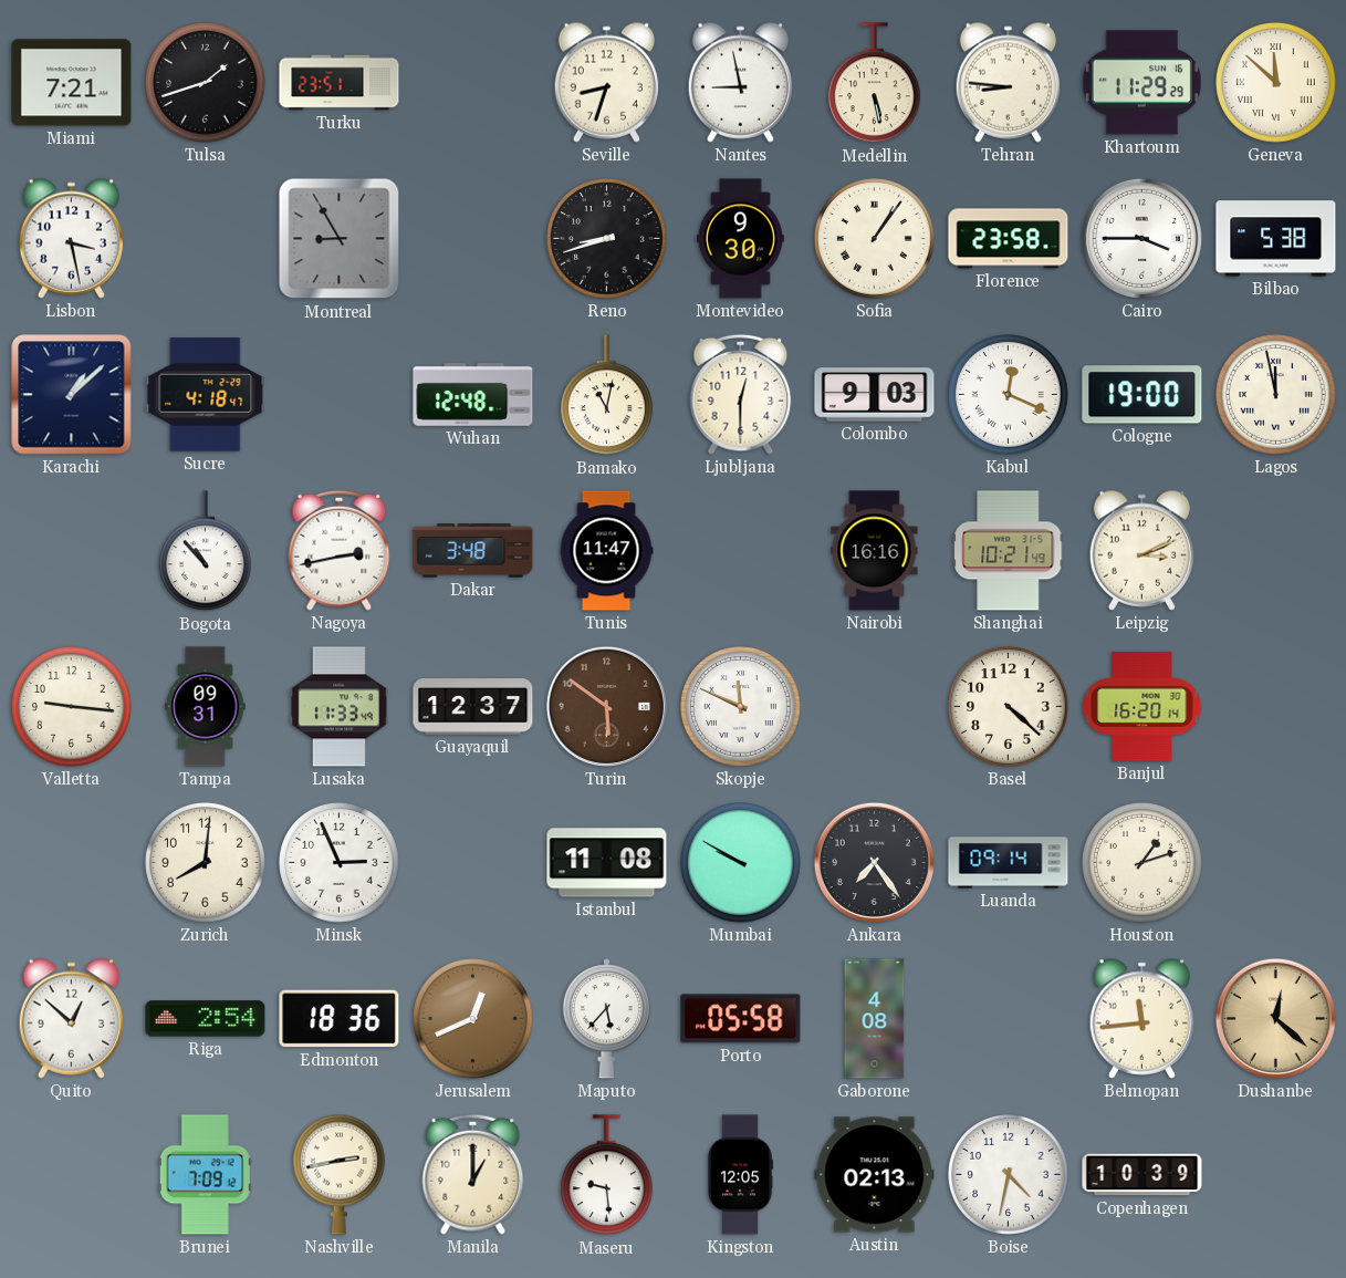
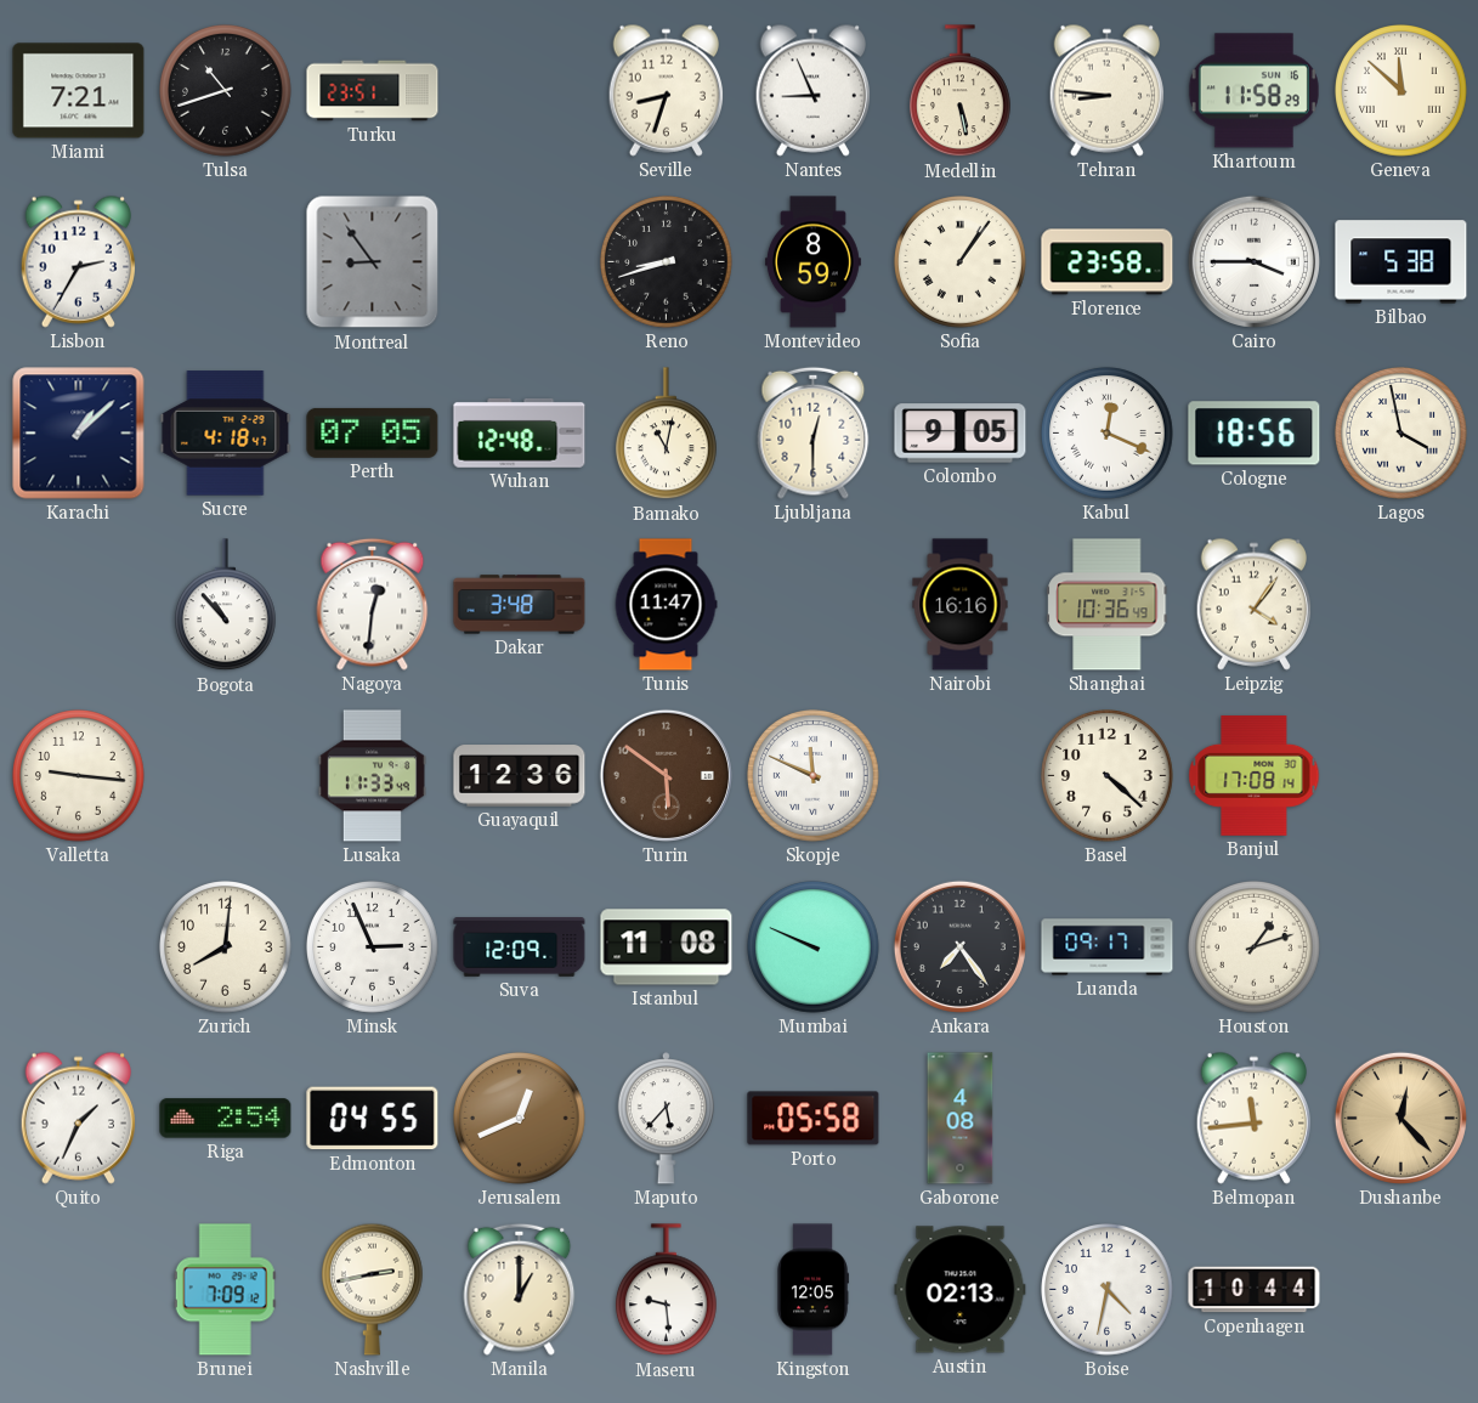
Tulsa: 1:42 -> 10:42 (226, 91)
Nantes: 8:58 -> 8:56 (812, 90)
Khartoum: 11:29 -> 11:58 (1253, 91)
Lisbon: 3:28 -> 2:35 (78, 261)
Montreal: 8:55 -> 8:54 (373, 262)
Montevideo: 9:30 -> 8:59 (812, 262)
Perth: none -> 07:05 (373, 432)
Colombo: 9:03 -> 9:05 (961, 434)
Cologne: 19:00 -> 18:56 (1255, 434)
Lagos: 11:58 -> 3:58 (1401, 434)
Nagoya: 2:43 -> 12:31 (373, 604)
Shanghai: 10:21 -> 10:36 (1108, 605)
Leipzig: 3:11 -> 4:06 (1253, 604)
Tampa: 09:31 -> none (206, 707)
Guayaquil: 12:37 -> 12:36 (520, 776)
Banjul: 16:20 -> 17:08 (1255, 775)
Suva: none -> 12:09 (520, 947)
Mumbai: 9:50 -> 9:49 (814, 947)
Luanda: 09:14 -> 09:17 (1108, 947)
Quito: 12:52 -> 1:34 (78, 1118)
Edmonton: 18:36 -> 04:55 (373, 1119)
Dushanbe: 12:22 -> 12:23 (1400, 1118)
Copenhagen: 10:39 -> 10:44 (1255, 1290)
